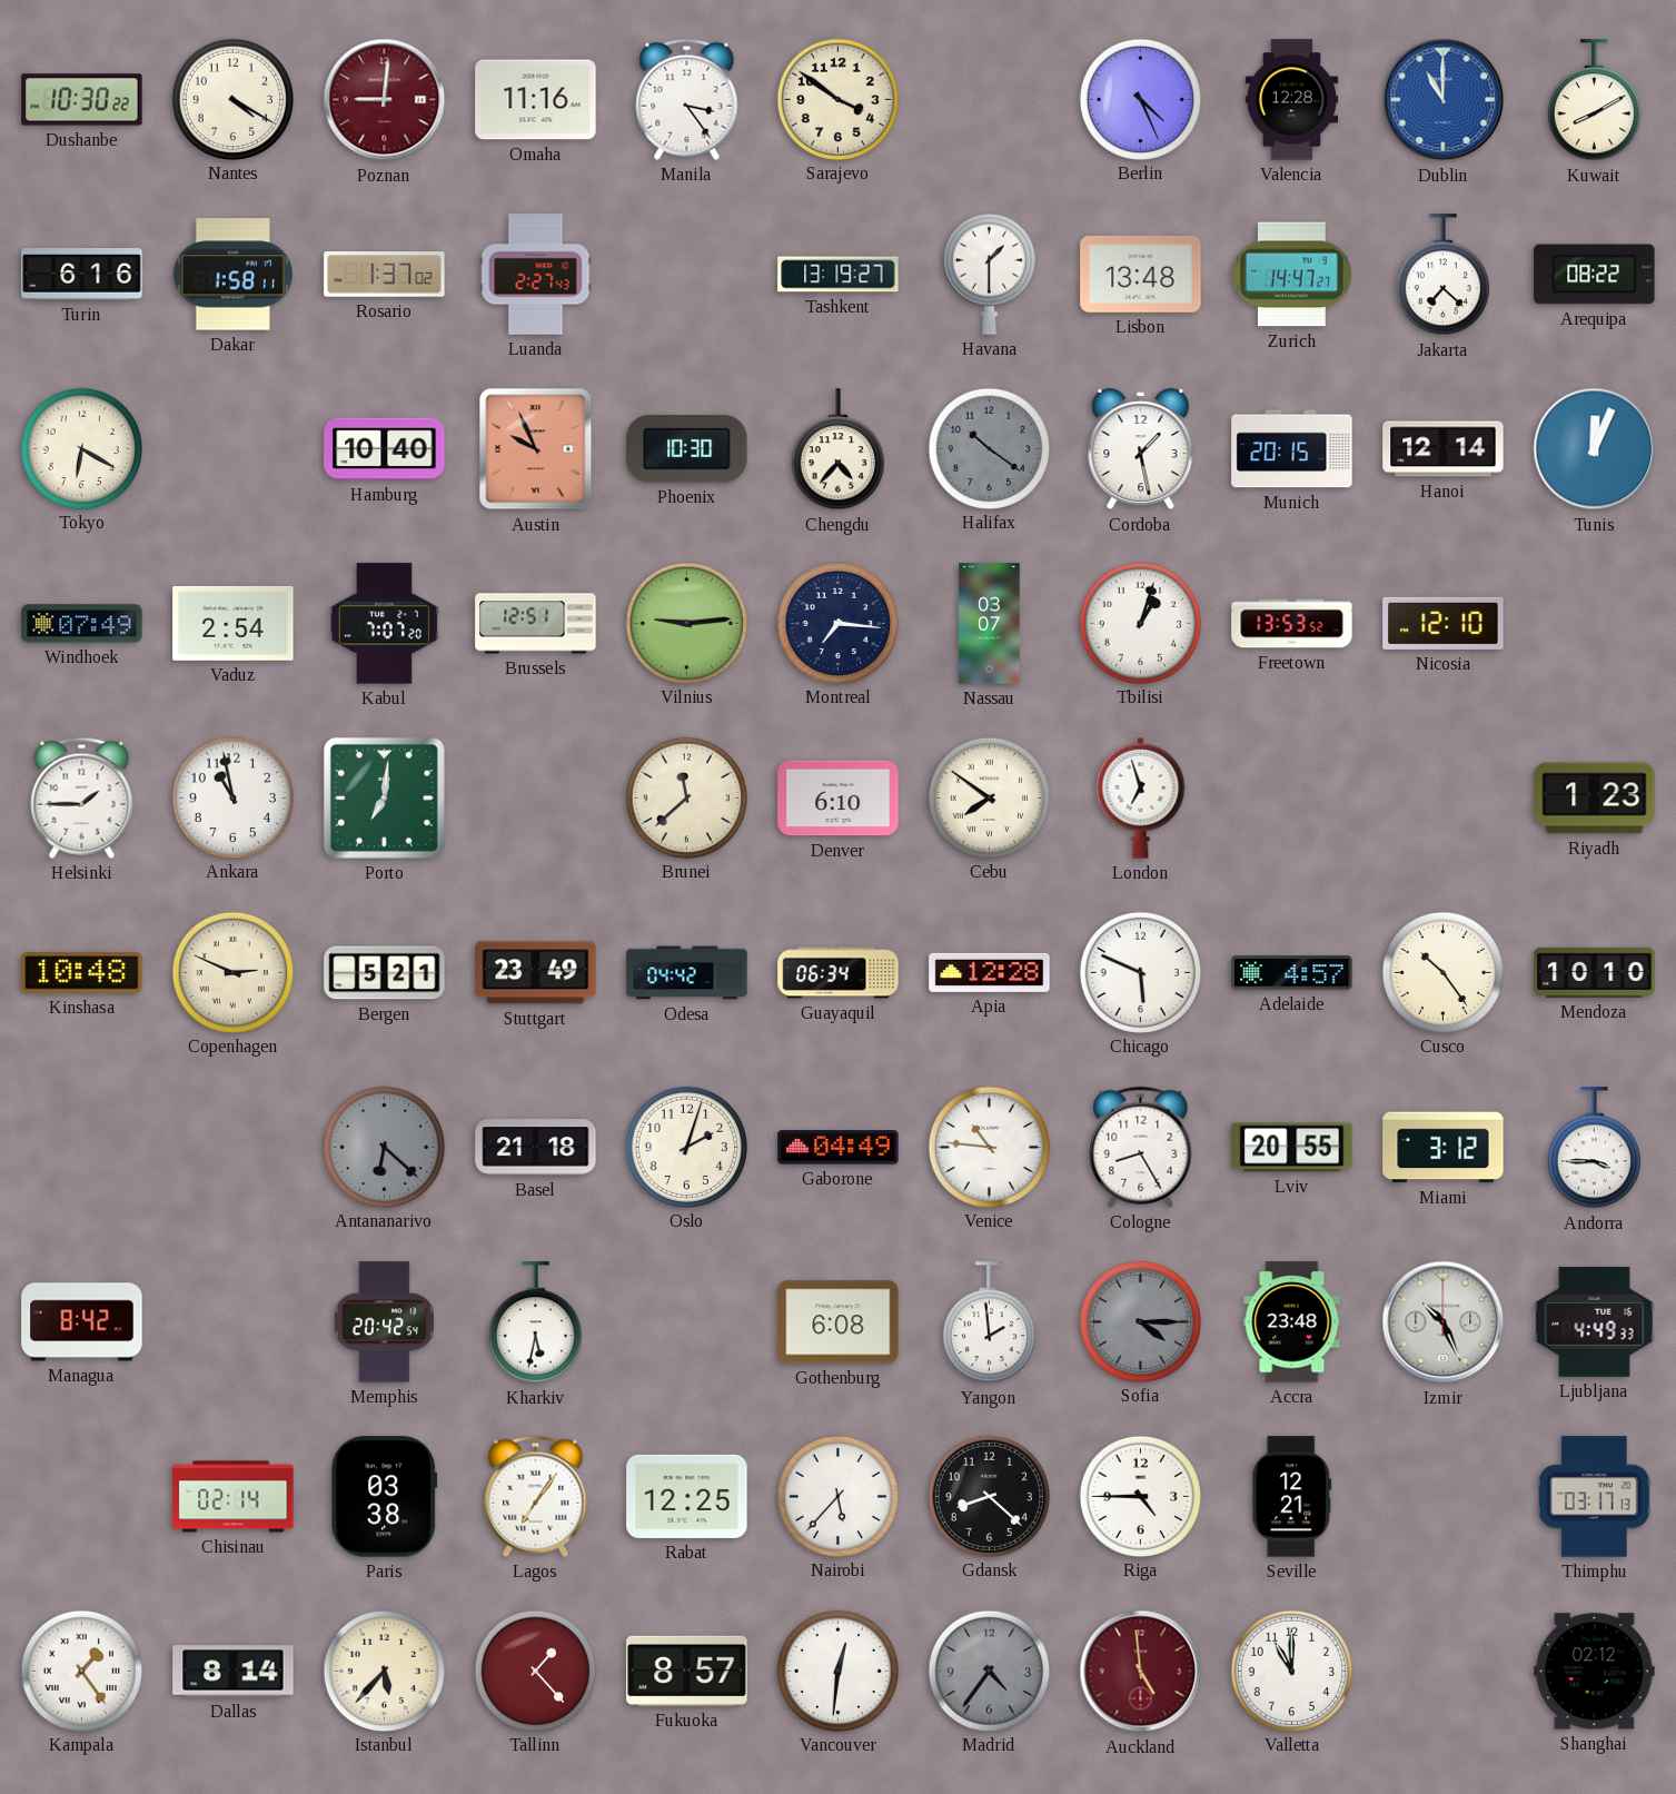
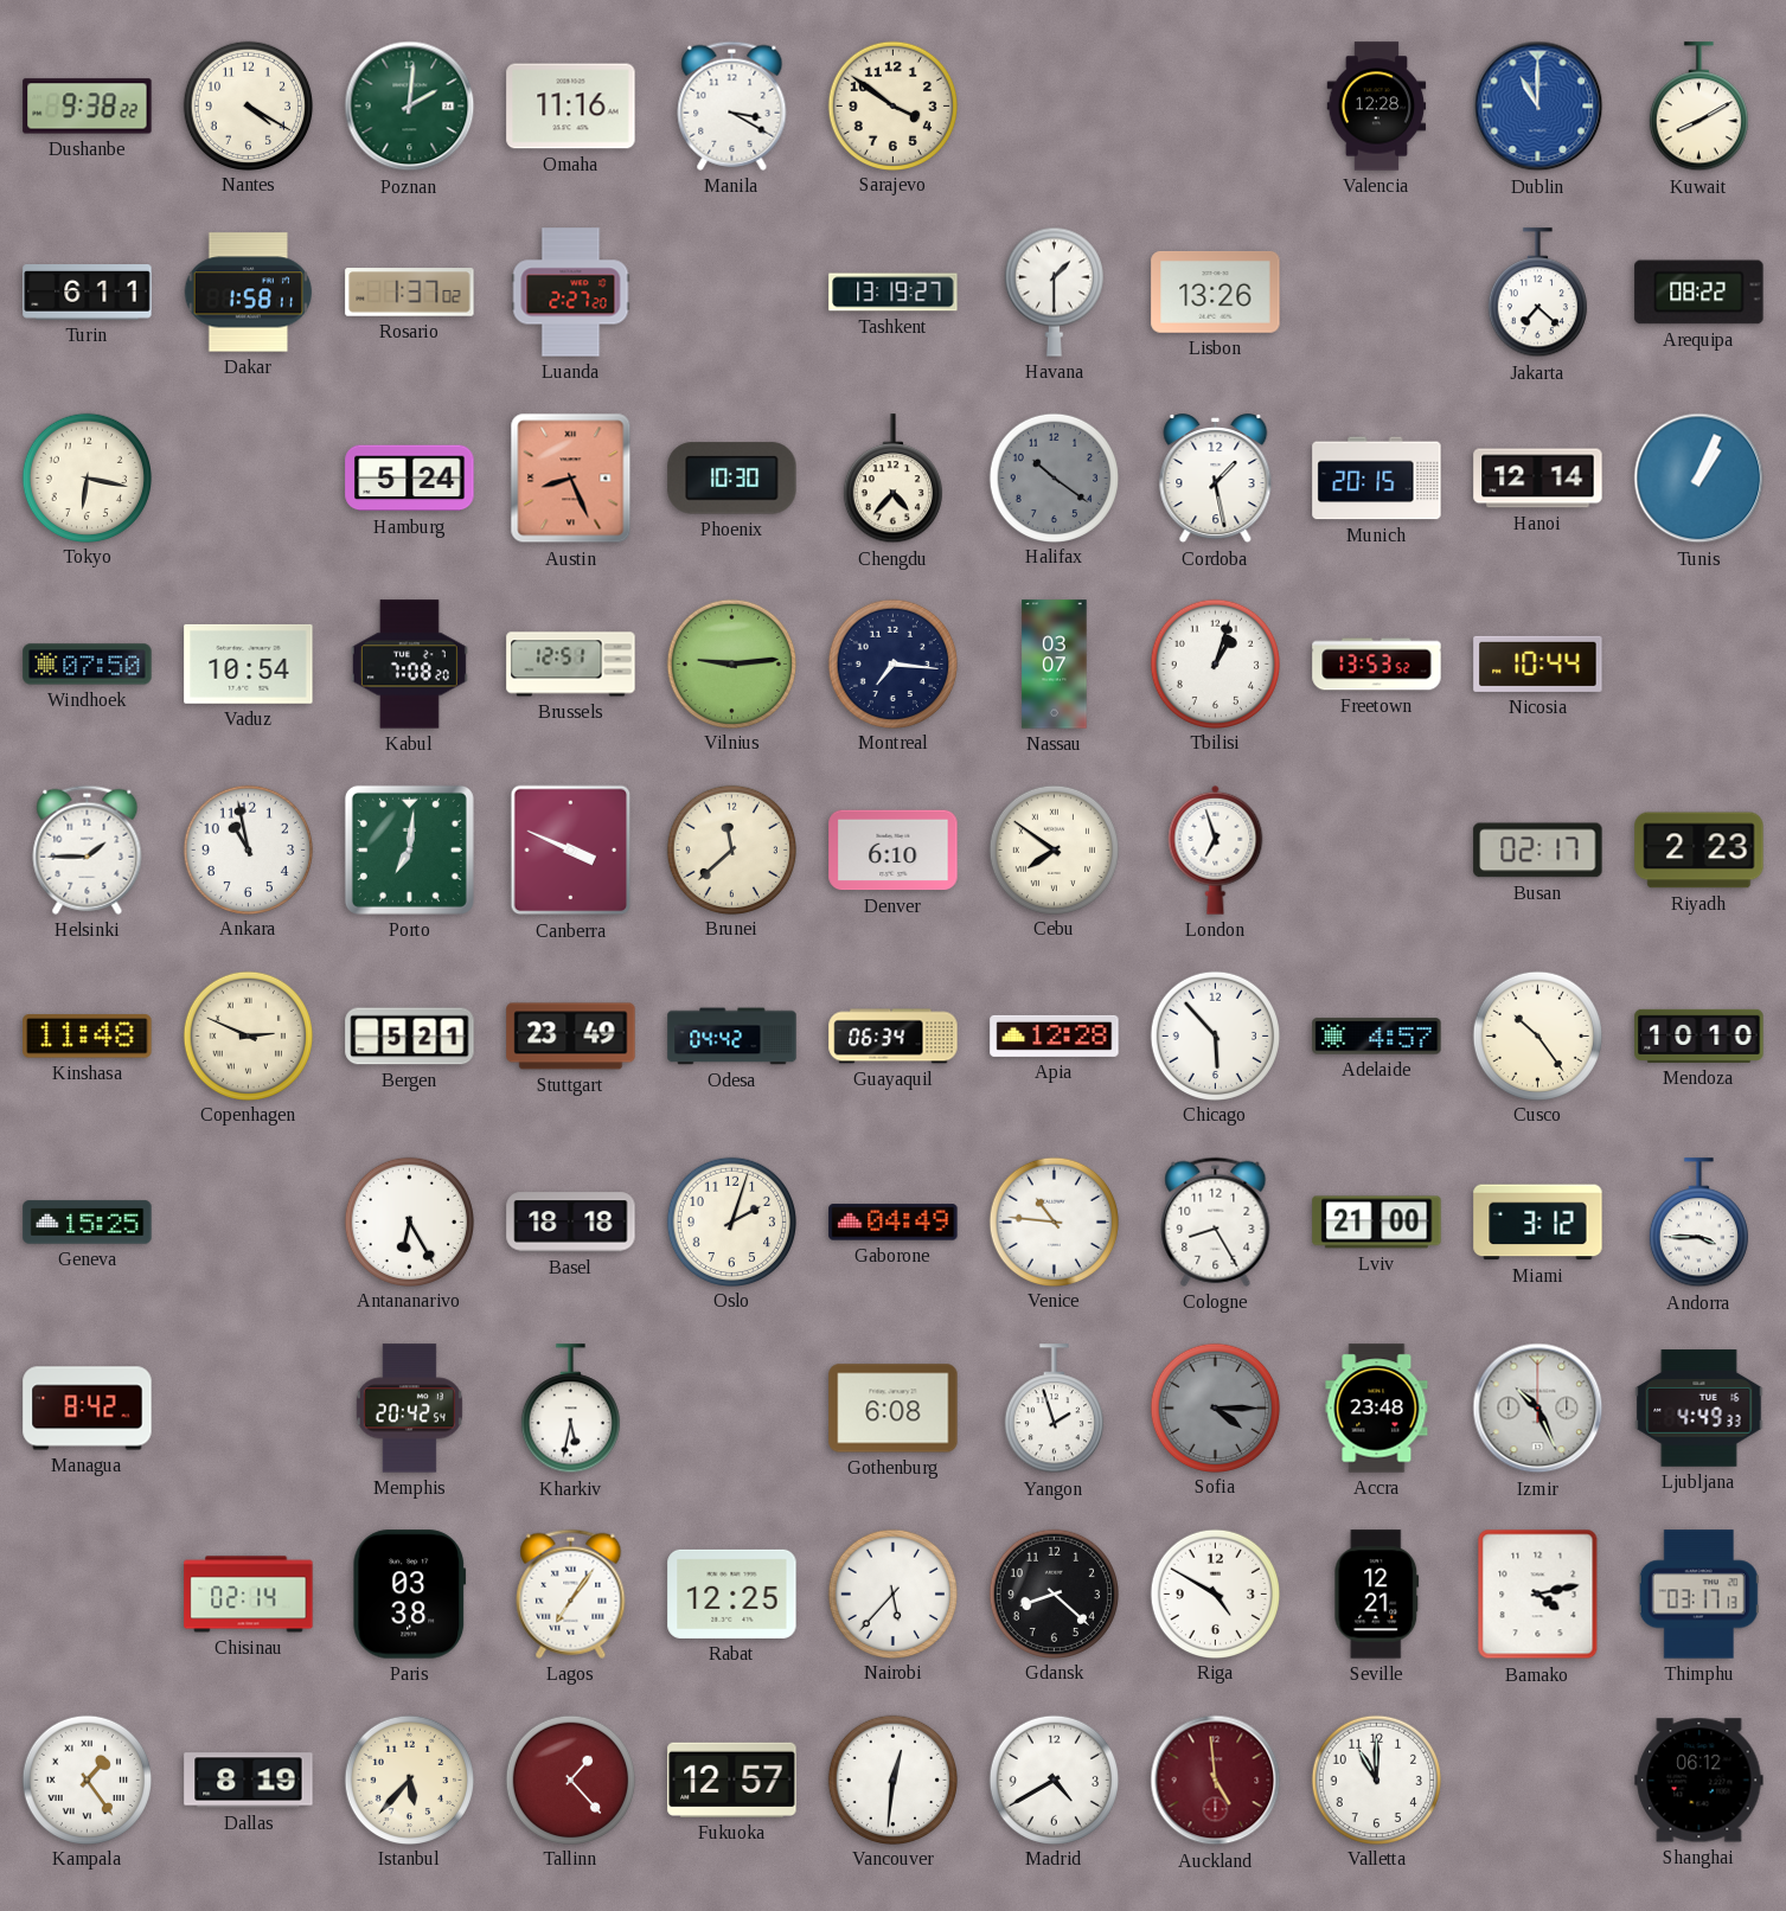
Dushanbe: 10:30 -> 9:38 (88, 107)
Poznan: 9:01 -> 2:01 (410, 107)
Poznan dial: burgundy -> green (410, 107)
Manila: 3:24 -> 3:20 (732, 105)
Berlin: 4:26 -> none (1140, 99)
Turin: 6:16 -> 6:11 (88, 293)
Luanda: 2:27:43 -> 2:27:20 (571, 293)
Lisbon: 13:48 -> 13:26 (1216, 291)
Zurich: 14:47 -> none (1292, 275)
Tokyo: 6:20 -> 6:17 (87, 477)
Hamburg: 10:40 -> 5:24 (410, 479)
Austin: 9:56 -> 8:26 (571, 479)
Tunis: 12:04 -> 1:04 (1699, 479)
Windhoek: 07:49 -> 07:50 (88, 665)
Vaduz: 2:54 -> 10:54 (249, 663)
Kabul: 7:07 -> 7:08 (409, 665)
Nicosia: 12:10 -> 10:44 (1538, 663)
Canberra: none -> 3:49 (571, 851)
Busan: none -> 02:17 (1538, 851)
Riyadh: 1:23 -> 2:23 (1699, 851)
Kinshasa: 10:48 -> 11:48 (88, 1037)
Chicago: 5:49 -> 5:53 (1215, 1035)
Geneva: none -> 15:25 (88, 1223)
Antananarivo: 6:22 -> 6:25 (409, 1221)
Antananarivo dial: grey -> white (409, 1221)
Basel: 21:18 -> 18:18 (571, 1223)
Lviv: 20:55 -> 21:00 (1377, 1223)
Yangon: 1:59 -> 1:57 (1054, 1409)
Riga: 4:45 -> 4:50 (1215, 1593)
Bamako: none -> 4:13 (1538, 1595)
Dallas: 8:14 -> 8:19 (249, 1781)
Fukuoka: 8:57 -> 12:57 (732, 1779)
Madrid: 4:36 -> 4:40 (1054, 1779)
Madrid dial: grey -> white (1054, 1779)
Shanghai: 02:12 -> 06:12 (1699, 1781)
